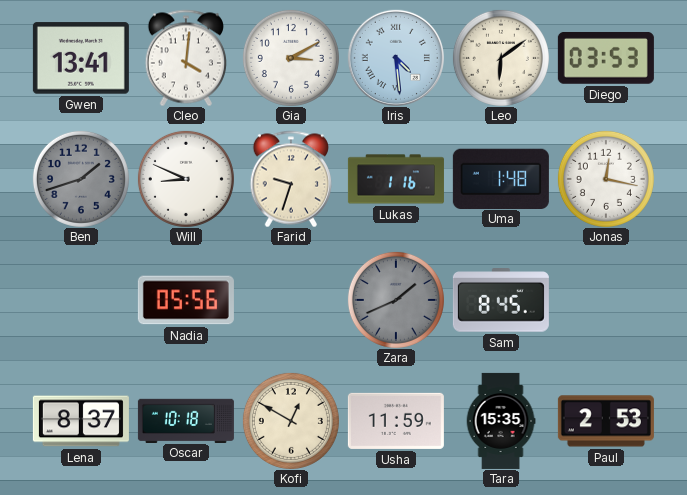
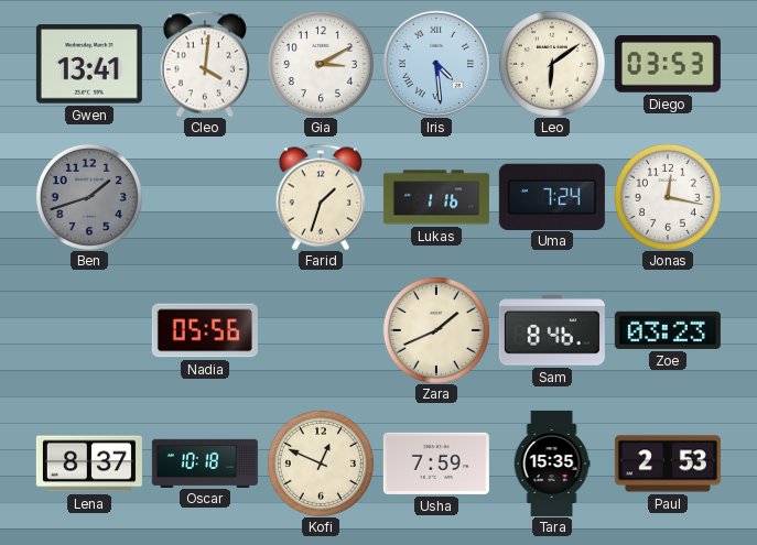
Will: 8:49 -> none (186, 179)
Farid: 9:33 -> 1:33 (321, 197)
Uma: 1:48 -> 7:24 (552, 196)
Zara dial: grey -> cream (436, 330)
Sam: 8:45 -> 8:46 (552, 330)
Zoe: none -> 03:23 (668, 330)
Kofi: 12:50 -> 12:49 (321, 464)
Usha: 11:59 -> 7:59 (436, 464)
